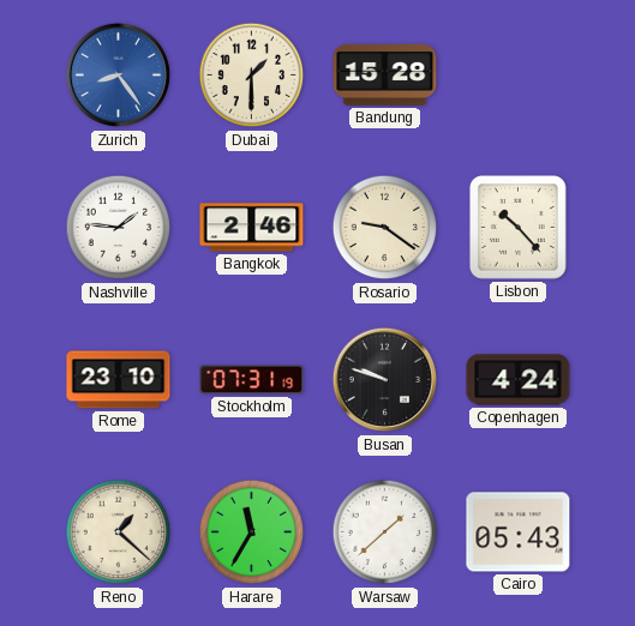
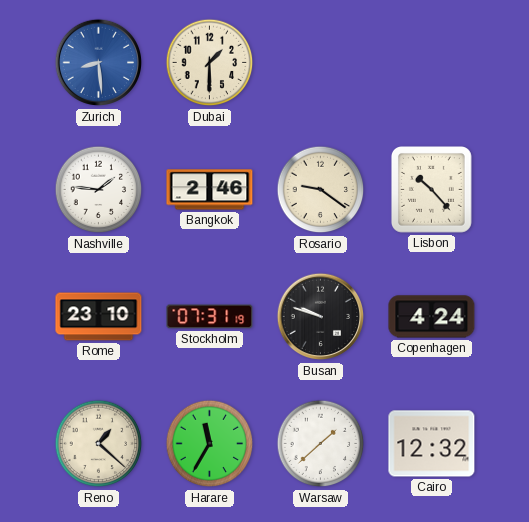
Zurich: 8:24 -> 8:29 (99, 63)
Bandung: 15:28 -> none (385, 74)
Cairo: 05:43 -> 12:32 (432, 444)
